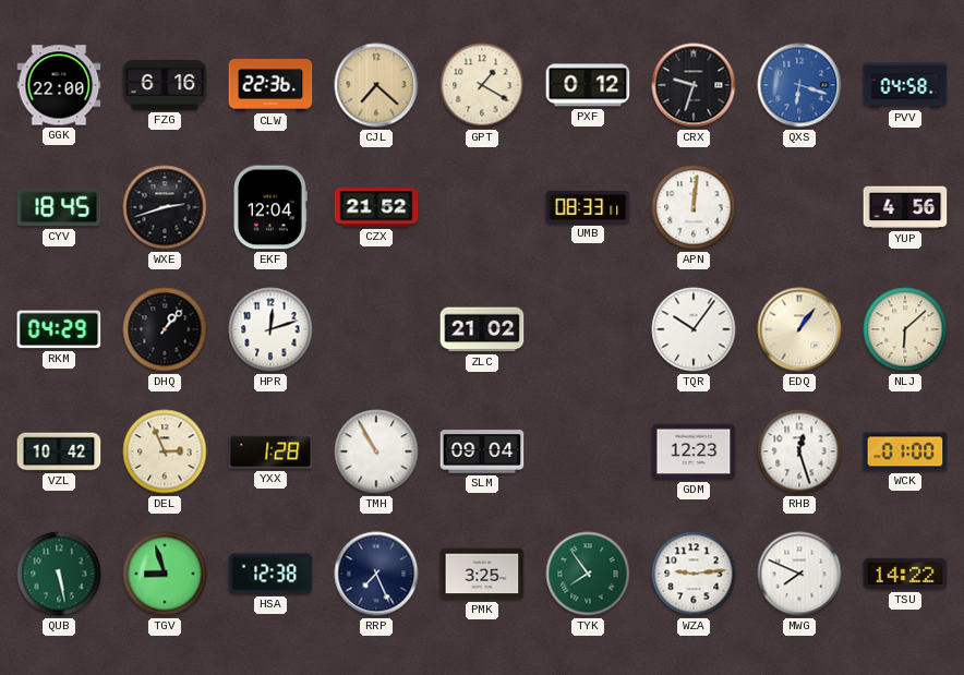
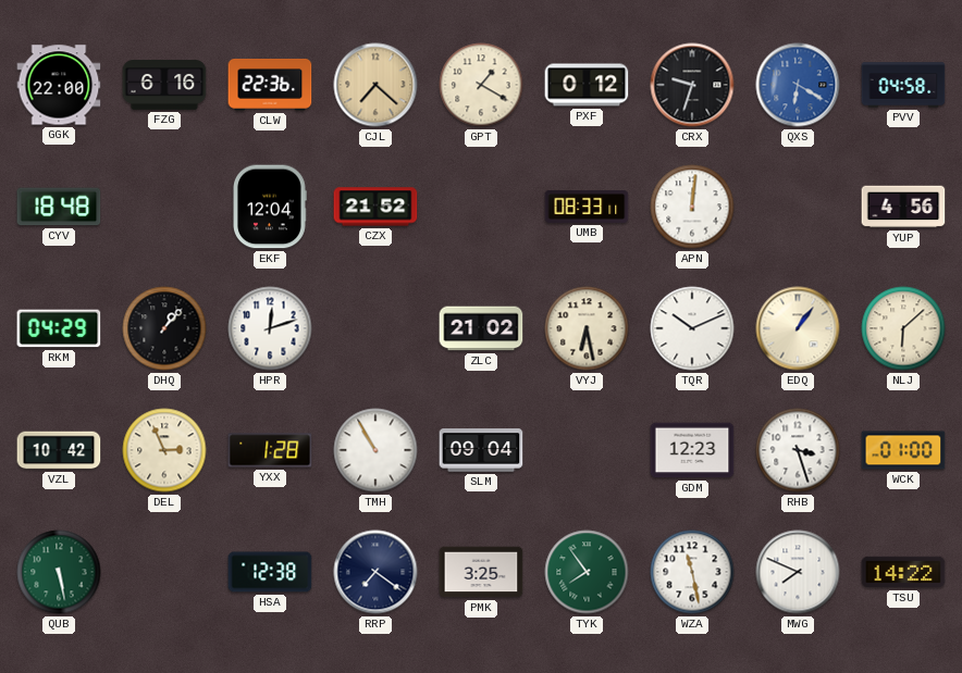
QXS: 6:18 -> 6:20 (798, 85)
CYV: 18:45 -> 18:48 (59, 207)
WXE: 2:42 -> none (165, 207)
VYJ: none -> 6:28 (587, 328)
TQR: 10:06 -> 10:11 (692, 328)
RHB: 12:27 -> 3:27 (798, 450)
TGV: 8:57 -> none (165, 574)
RRP: 7:26 -> 7:21 (375, 572)
WZA: 9:14 -> 11:28 (692, 572)
